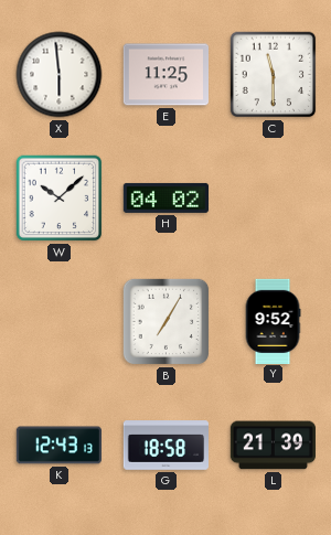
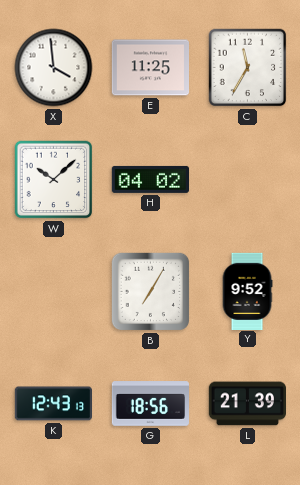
X: 5:59 -> 3:59 (54, 68)
C: 11:30 -> 11:35 (248, 68)
G: 18:58 -> 18:56 (150, 404)
